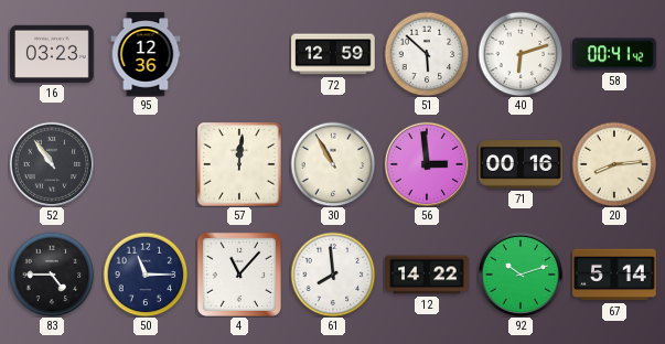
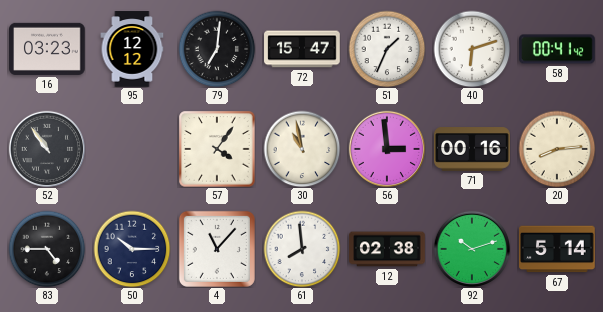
95: 12:36 -> 12:12 (132, 49)
79: none -> 7:01 (217, 49)
72: 12:59 -> 15:47 (302, 49)
51: 5:52 -> 1:34 (387, 49)
57: 12:01 -> 4:06 (217, 149)
30: 10:55 -> 10:58 (302, 149)
50: 11:15 -> 10:15 (132, 249)
12: 14:22 -> 02:38 (387, 249)
